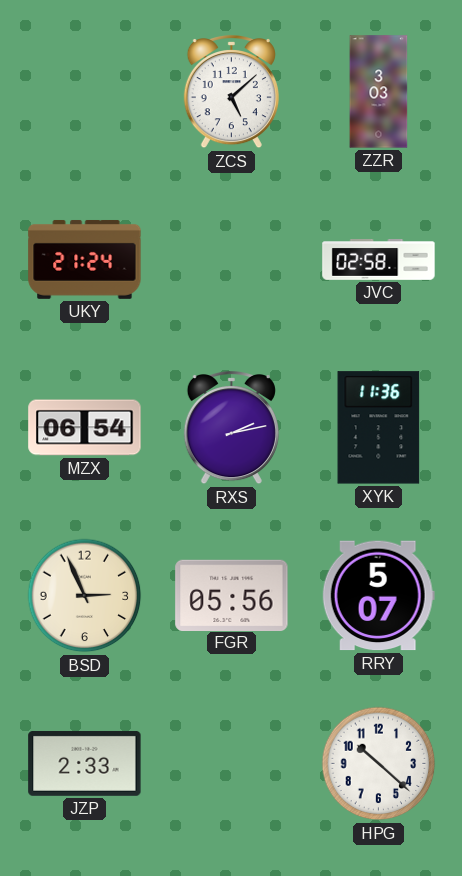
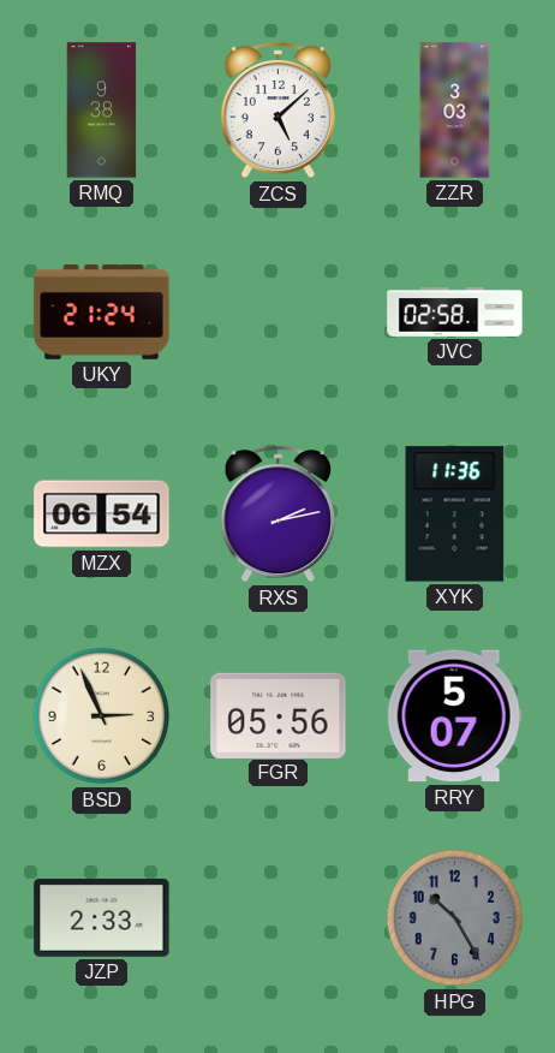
RMQ: none -> 9:38 (102, 111)
HPG: 10:22 -> 10:25 (455, 918)
HPG dial: white -> grey (455, 918)
